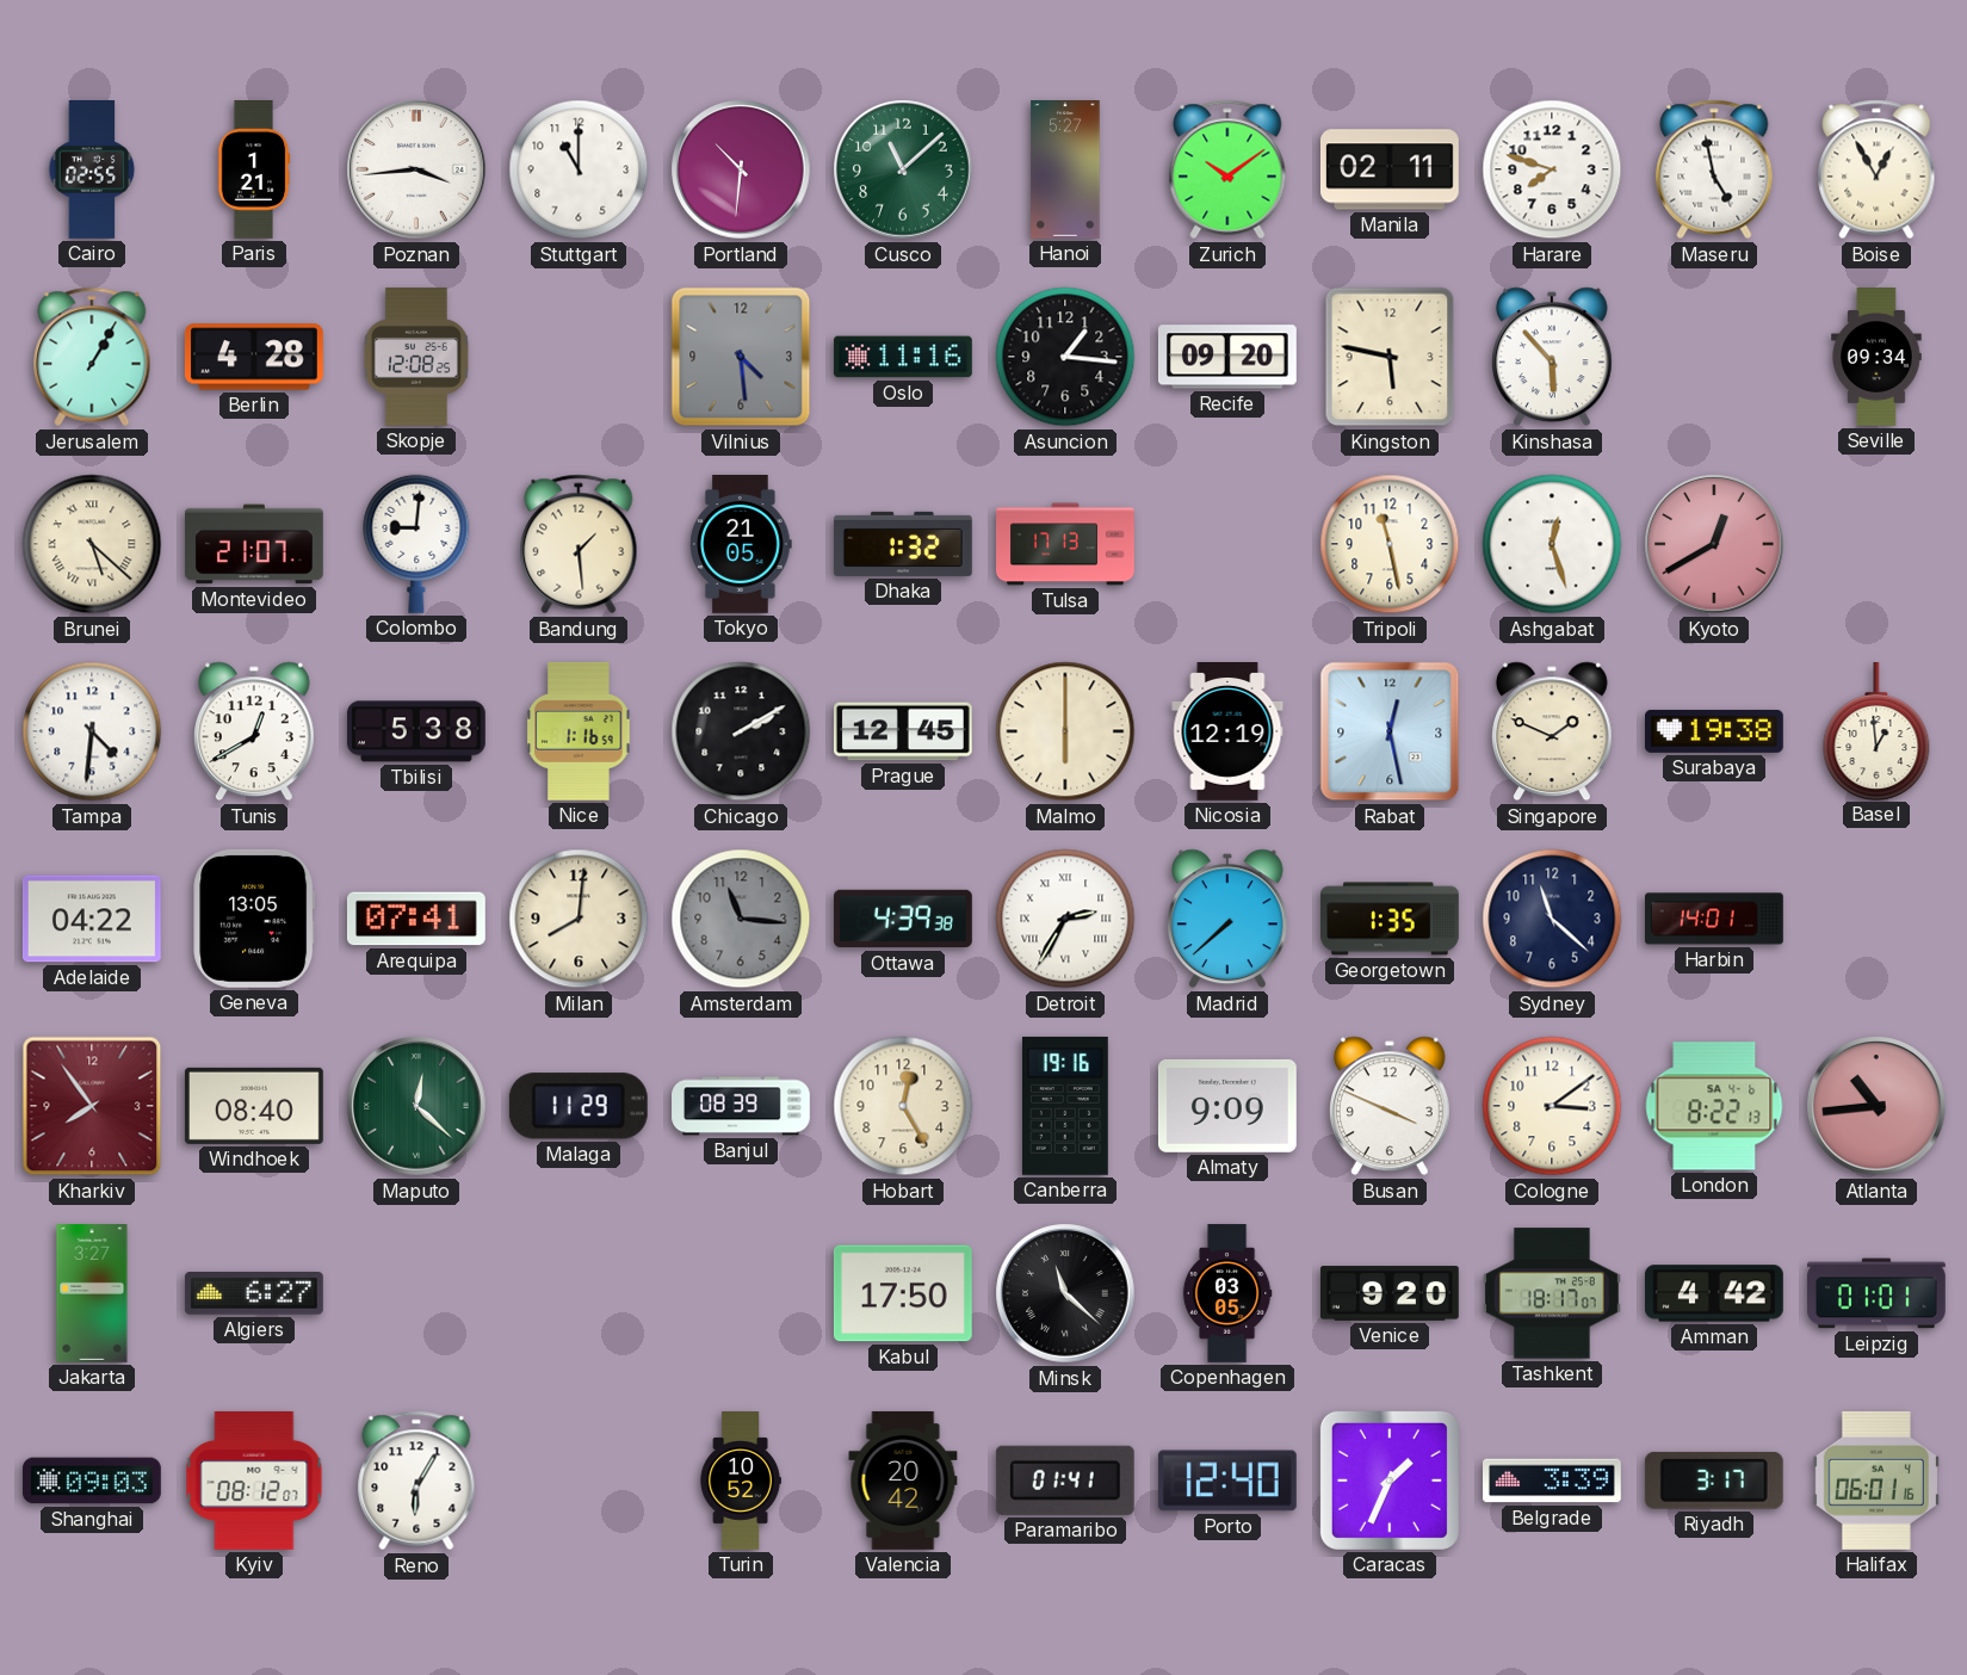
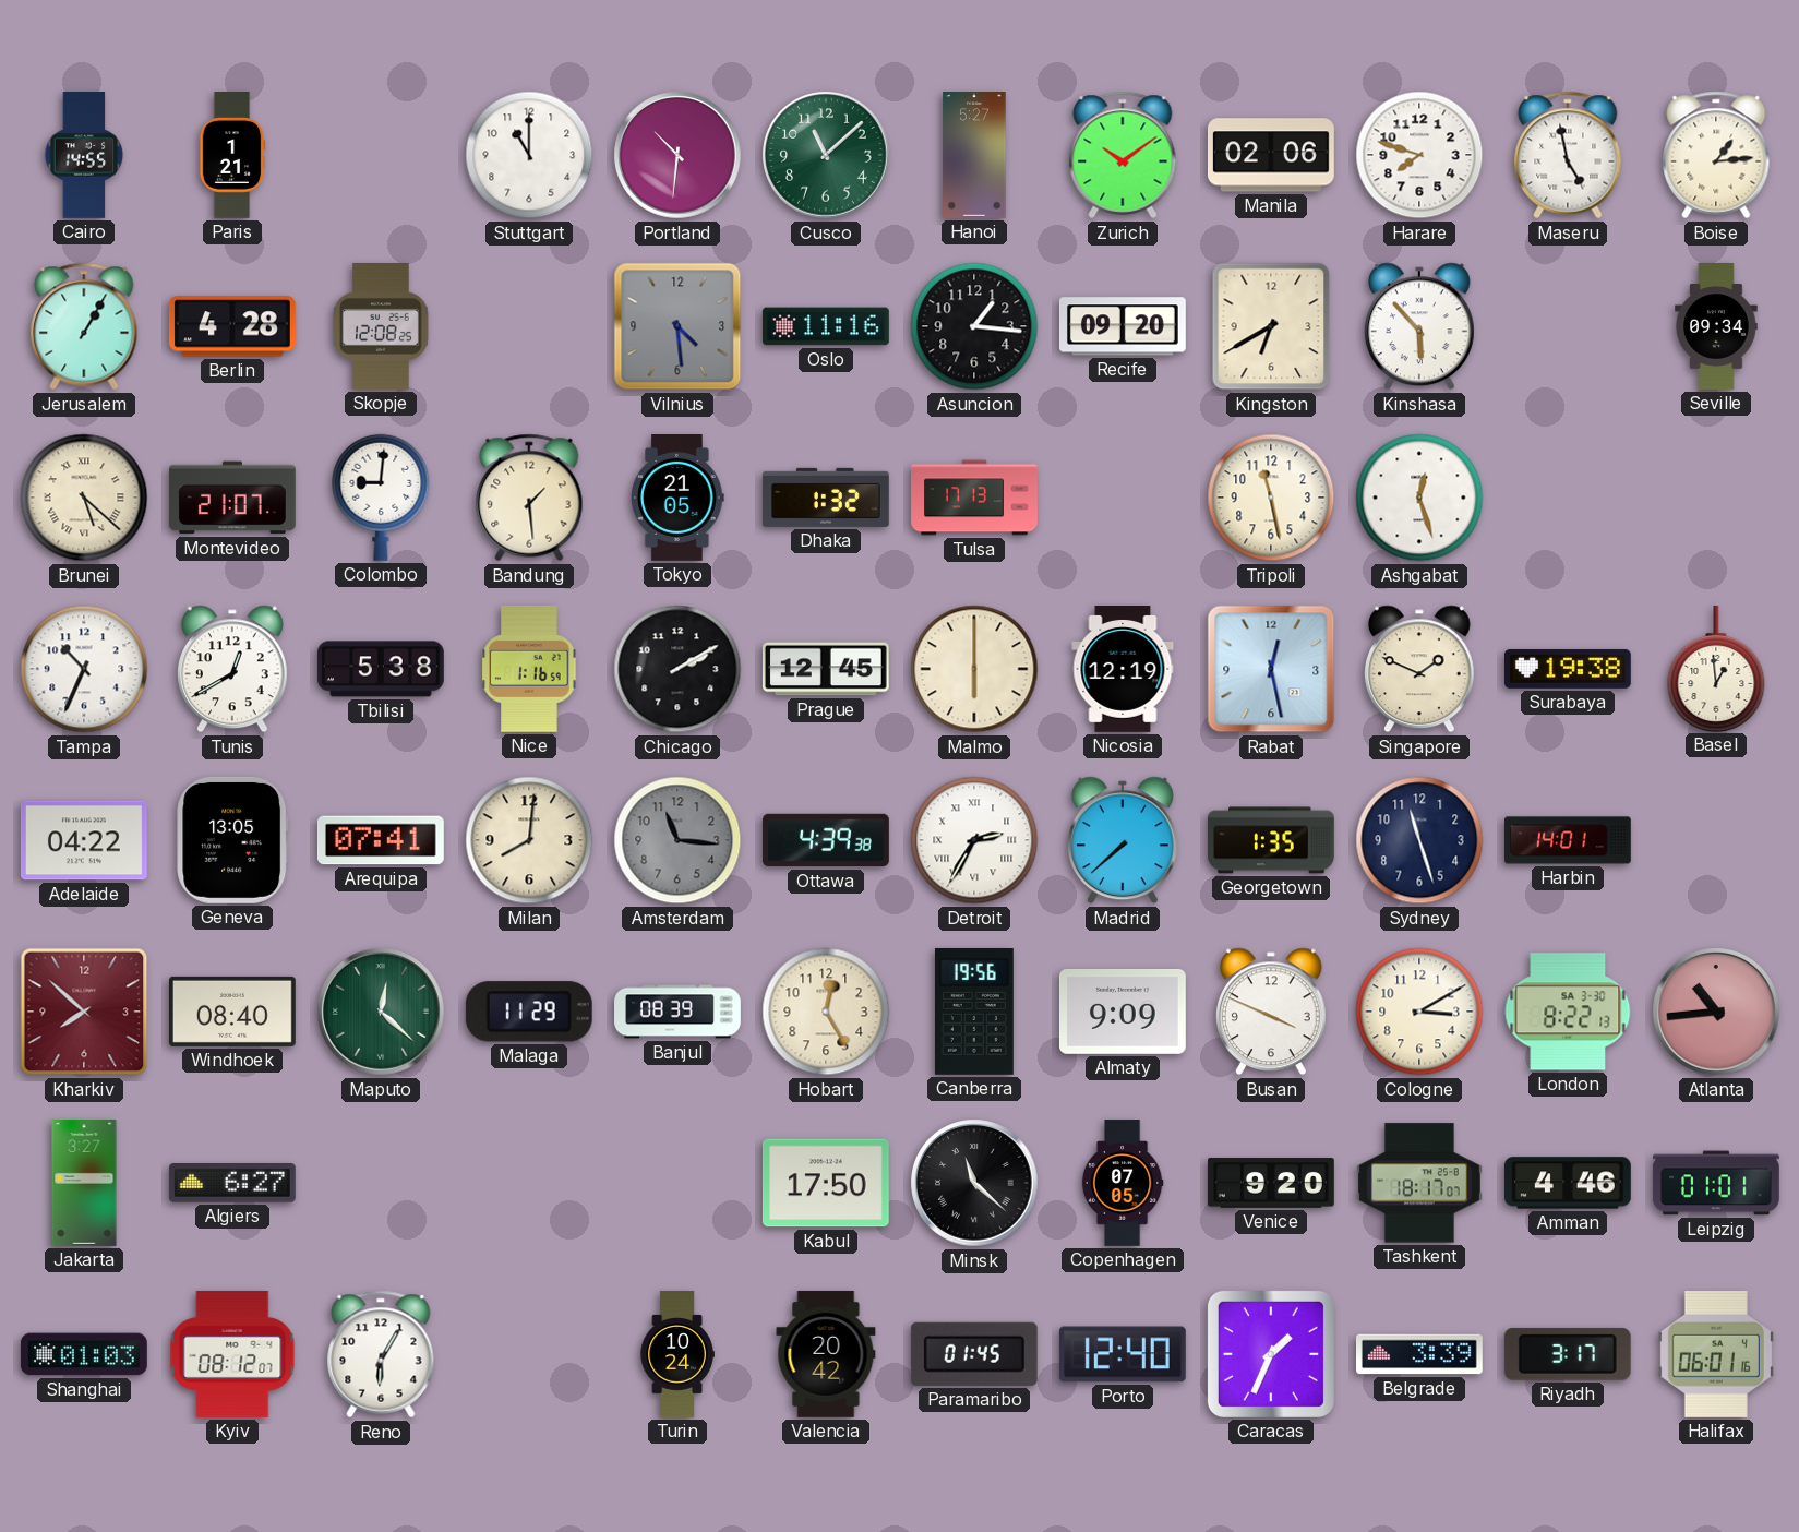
Cairo: 02:55 -> 14:55 (84, 156)
Poznan: 3:44 -> none (416, 169)
Manila: 02:11 -> 02:06 (1271, 155)
Boise: 12:55 -> 1:14 (1716, 155)
Kingston: 5:47 -> 6:40 (1271, 326)
Kyoto: 12:40 -> none (1714, 544)
Tampa: 4:31 -> 10:34 (84, 669)
Sydney: 11:22 -> 11:27 (1419, 840)
Kharkiv: 7:54 -> 7:52 (84, 1012)
Canberra: 19:16 -> 19:56 (974, 1012)
Cologne: 3:09 -> 3:10 (1419, 1012)
London date: SA 4-6 -> SA 3-30 (1568, 1012)
Copenhagen: 03:05 -> 07:05 (1123, 1183)
Amman: 4:42 -> 4:46 (1568, 1183)
Shanghai: 09:03 -> 01:03 (84, 1354)
Turin: 10:52 -> 10:24 (677, 1354)
Paramaribo: 01:41 -> 01:45 (974, 1354)
